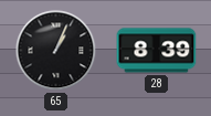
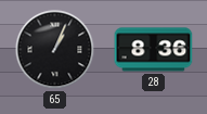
28: 8:39 -> 8:36 (154, 50)
